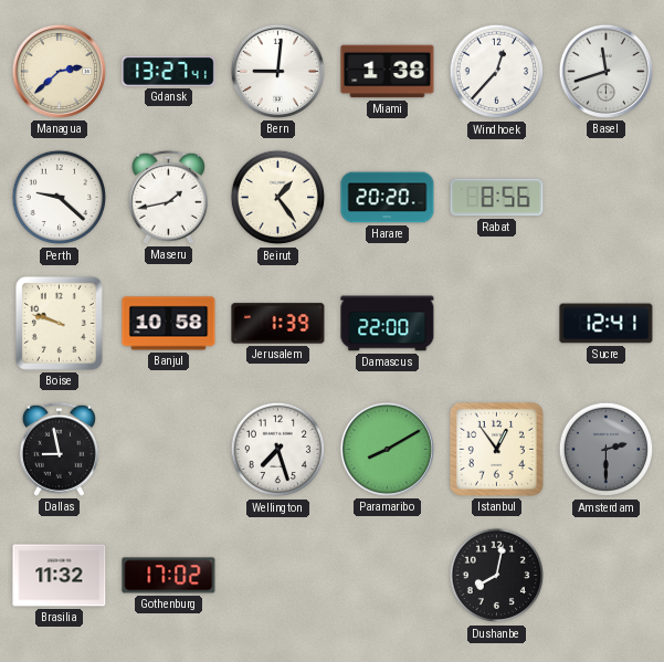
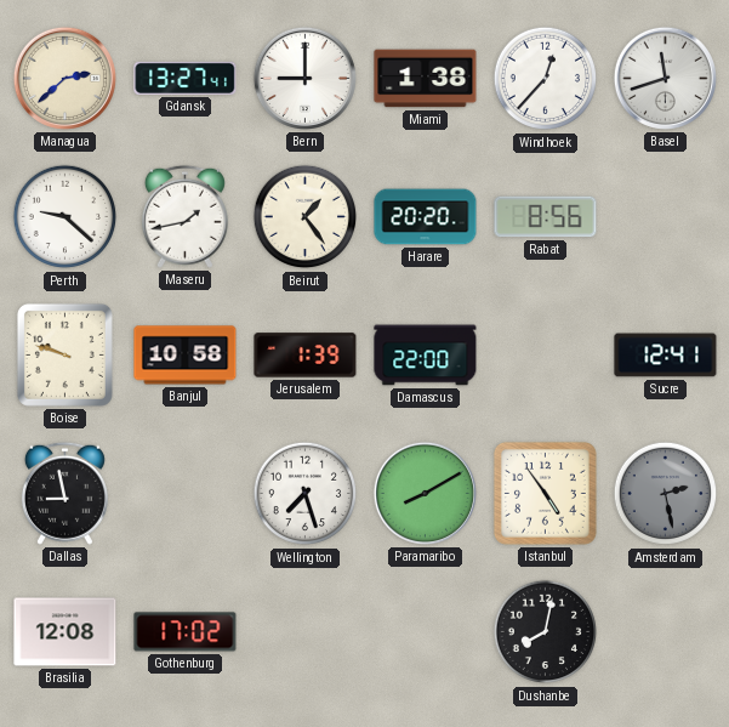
Bern: 9:01 -> 9:00 (304, 78)
Istanbul: 12:54 -> 4:54 (545, 493)
Amsterdam: 2:30 -> 2:28 (666, 494)
Brasilia: 11:32 -> 12:08 (66, 632)
